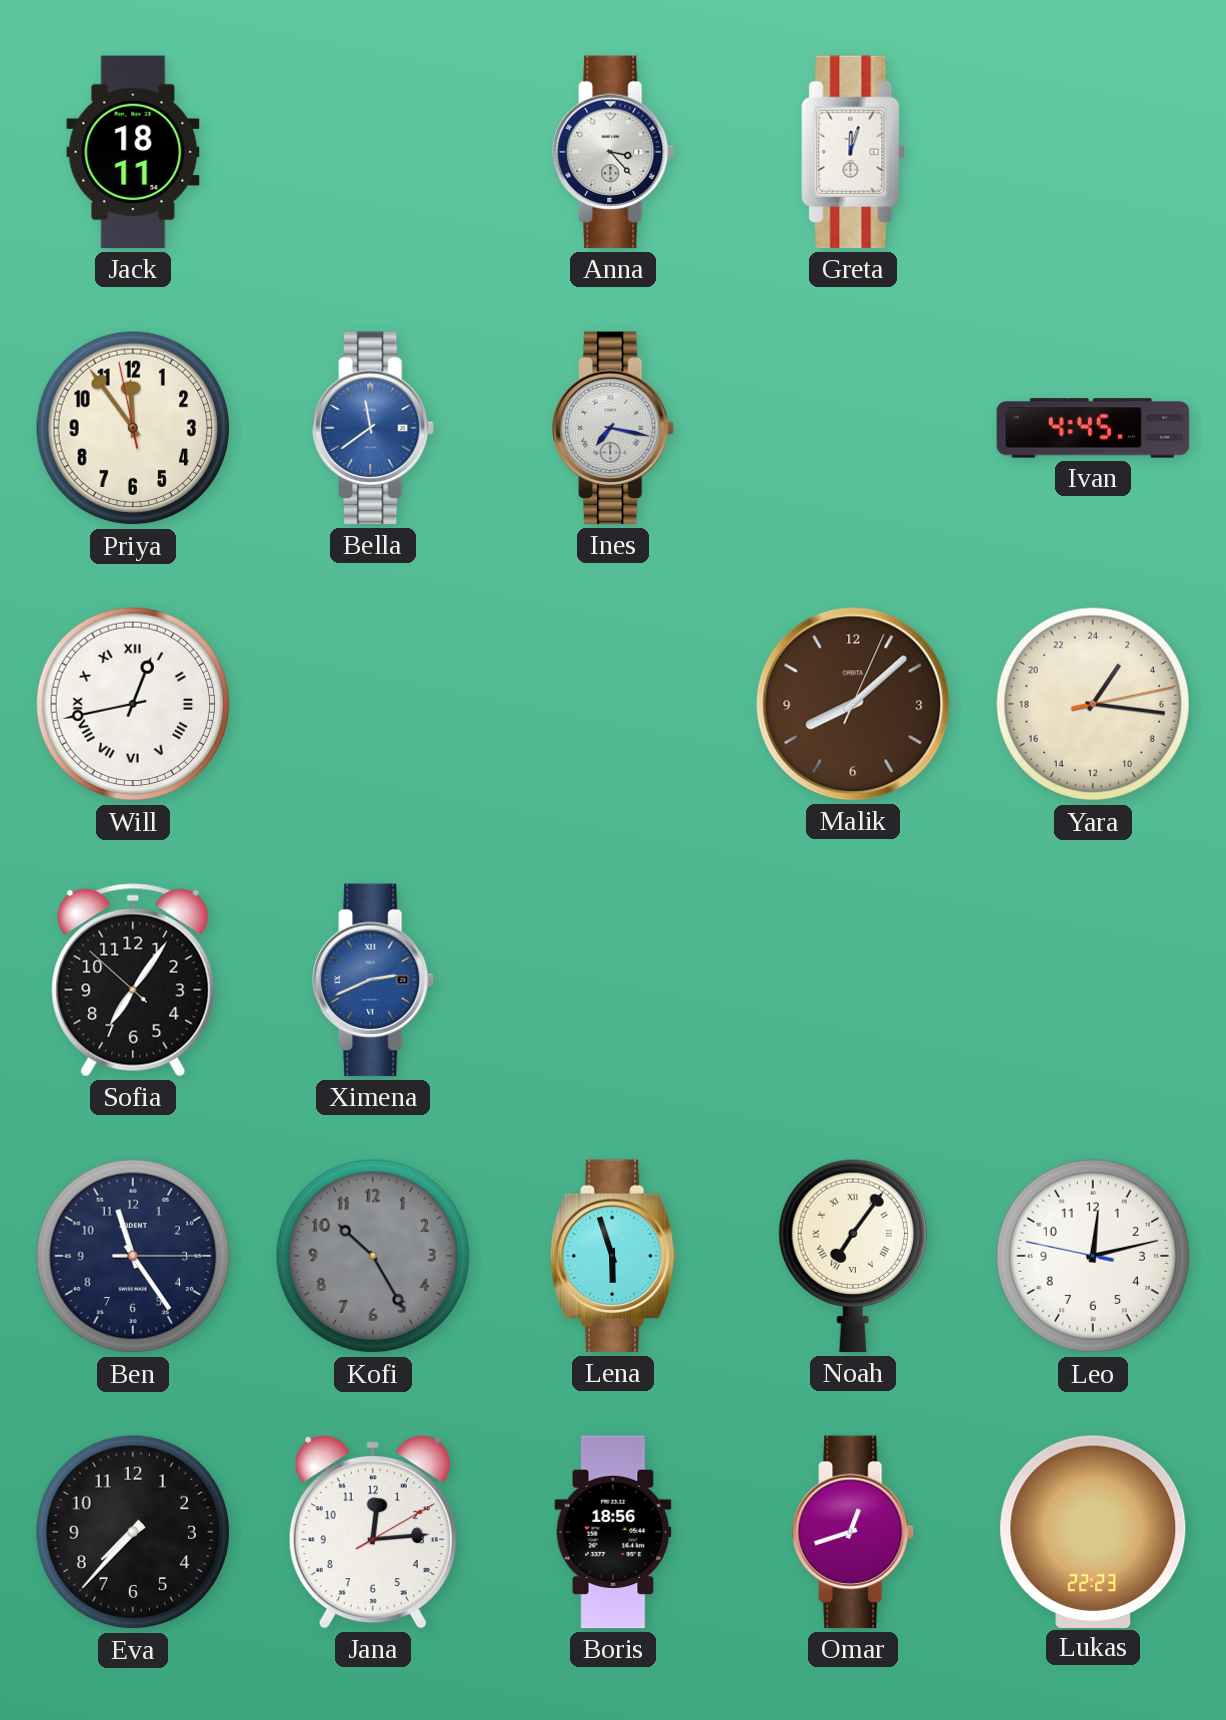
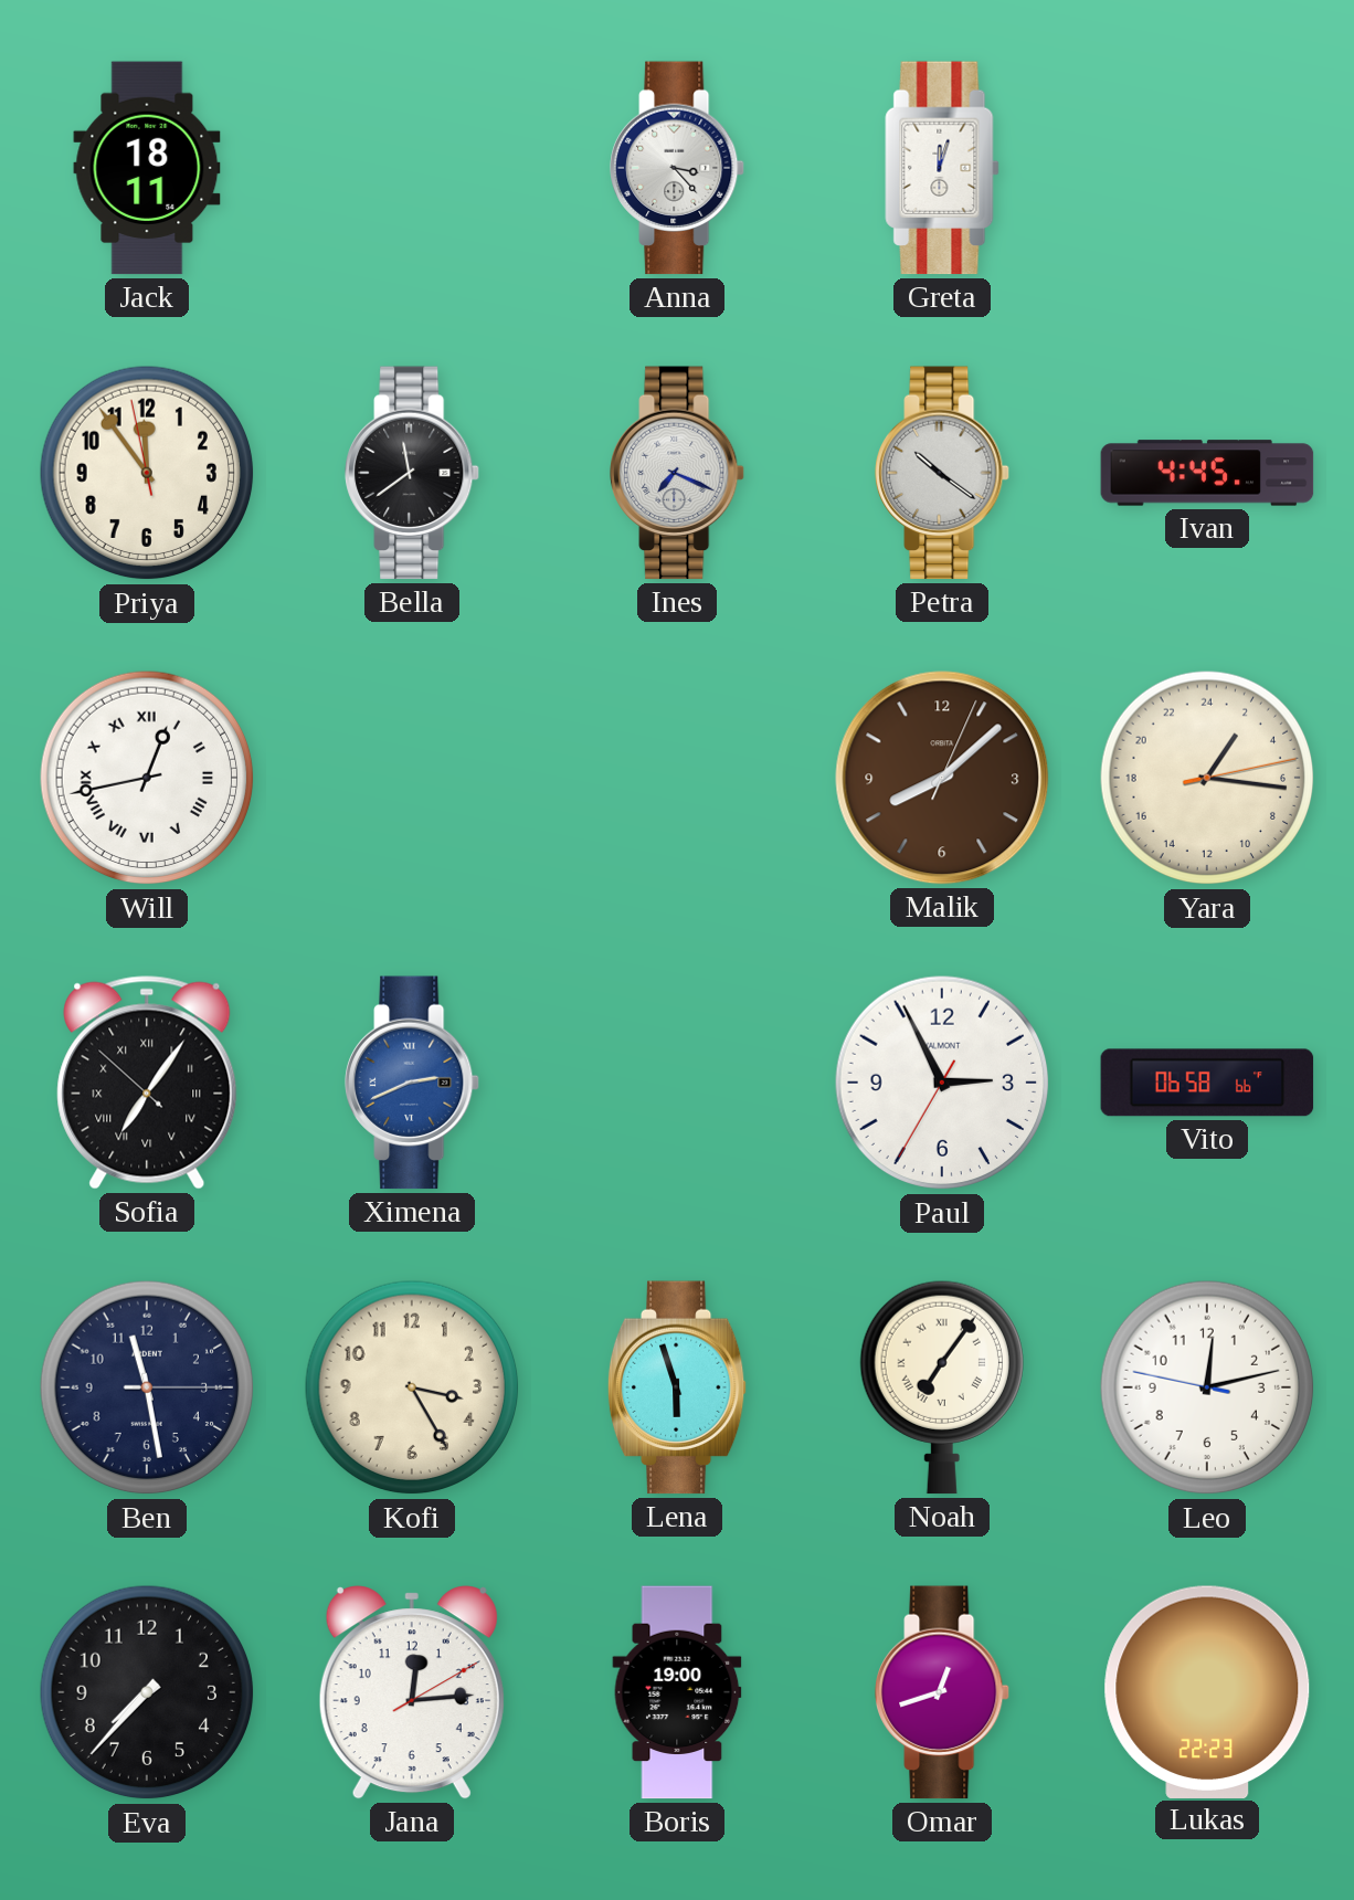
Bella dial: blue -> black (412, 473)
Ines: 7:17 -> 7:19 (677, 473)
Petra: none -> 10:21 (942, 473)
Sofia numerals: Arabic -> Roman (147, 1083)
Paul: none -> 2:55 (942, 1083)
Vito: none -> 06:58 (1207, 1083)
Ben: 11:24 -> 11:28 (147, 1387)
Kofi: 10:25 -> 3:25 (412, 1387)
Kofi dial: grey -> cream (412, 1387)
Boris: 18:56 -> 19:00 (677, 1692)
